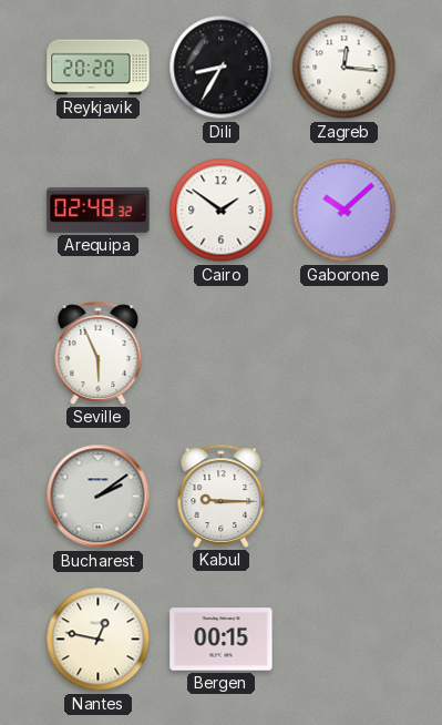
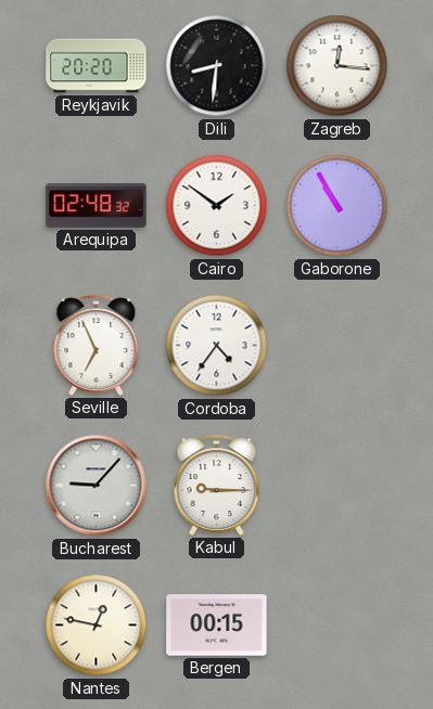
Dili: 8:35 -> 8:31 (217, 66)
Gaborone: 10:08 -> 10:55 (338, 206)
Seville: 5:56 -> 6:56 (97, 345)
Cordoba: none -> 4:36 (217, 346)
Bucharest: 2:09 -> 9:07 (97, 486)
